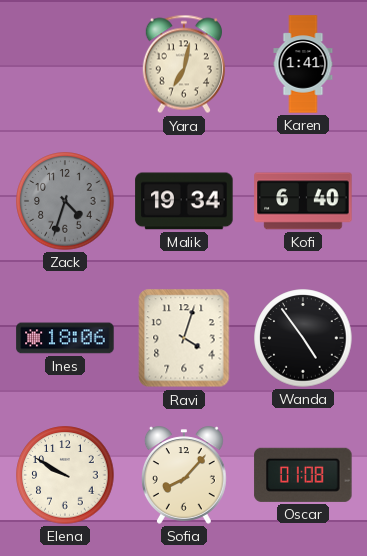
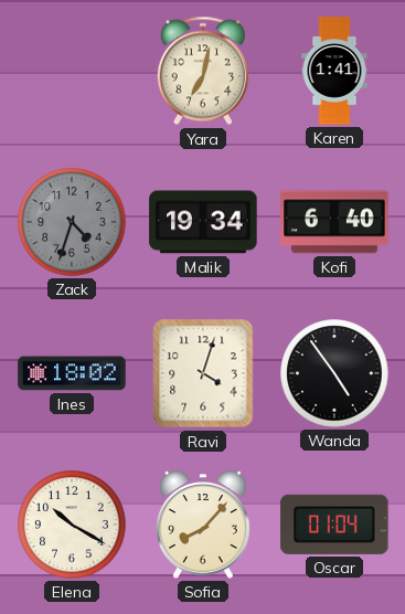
Ines: 18:06 -> 18:02 (72, 373)
Elena: 9:50 -> 10:20 (72, 525)
Oscar: 01:08 -> 01:04 (334, 525)
